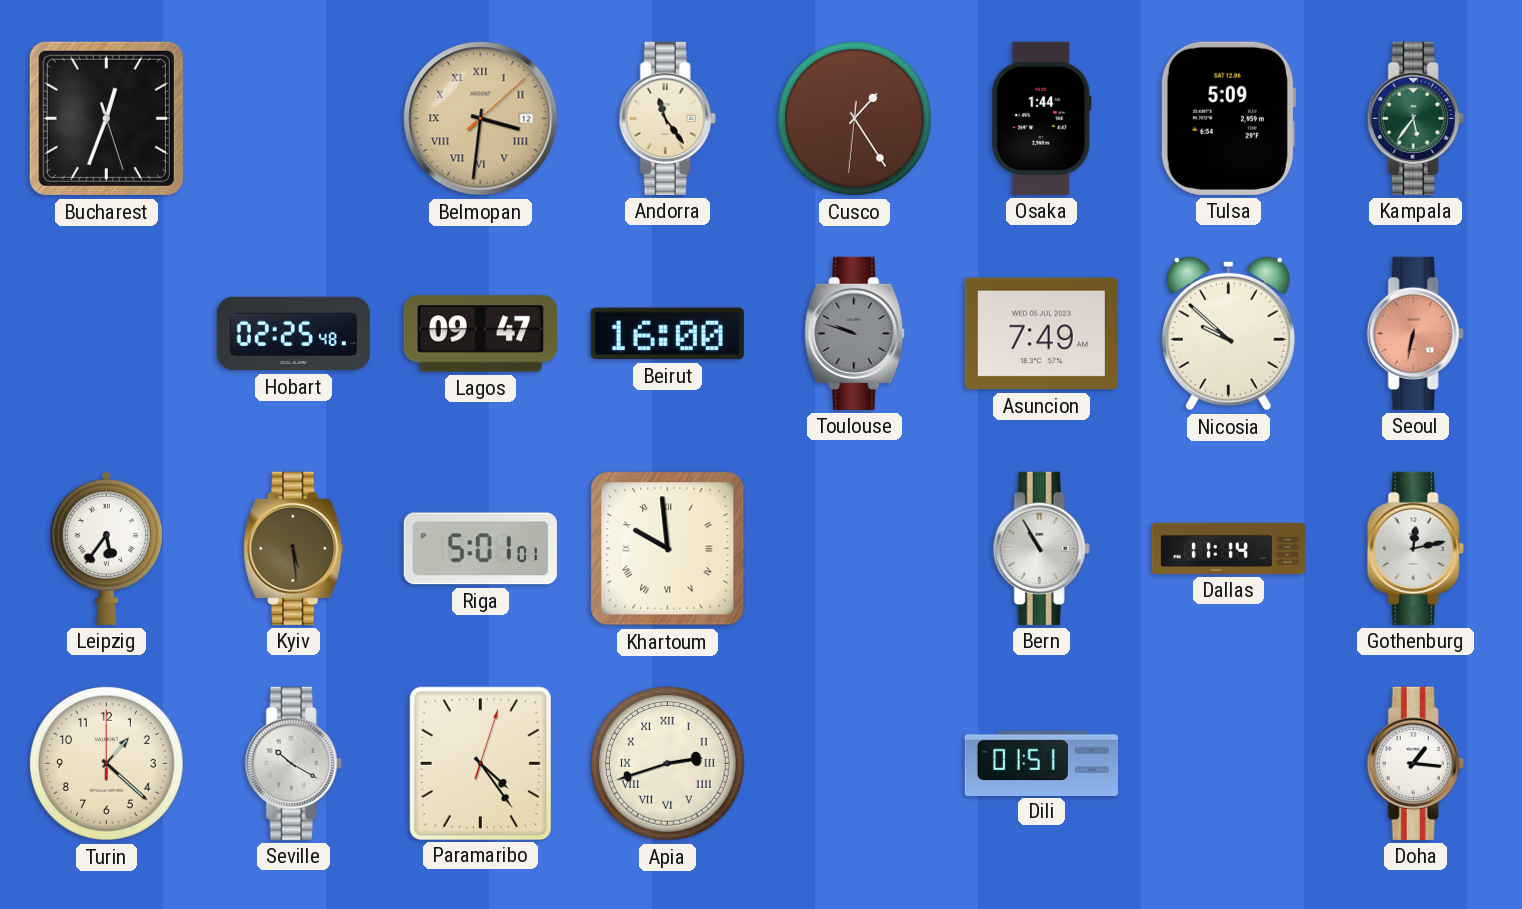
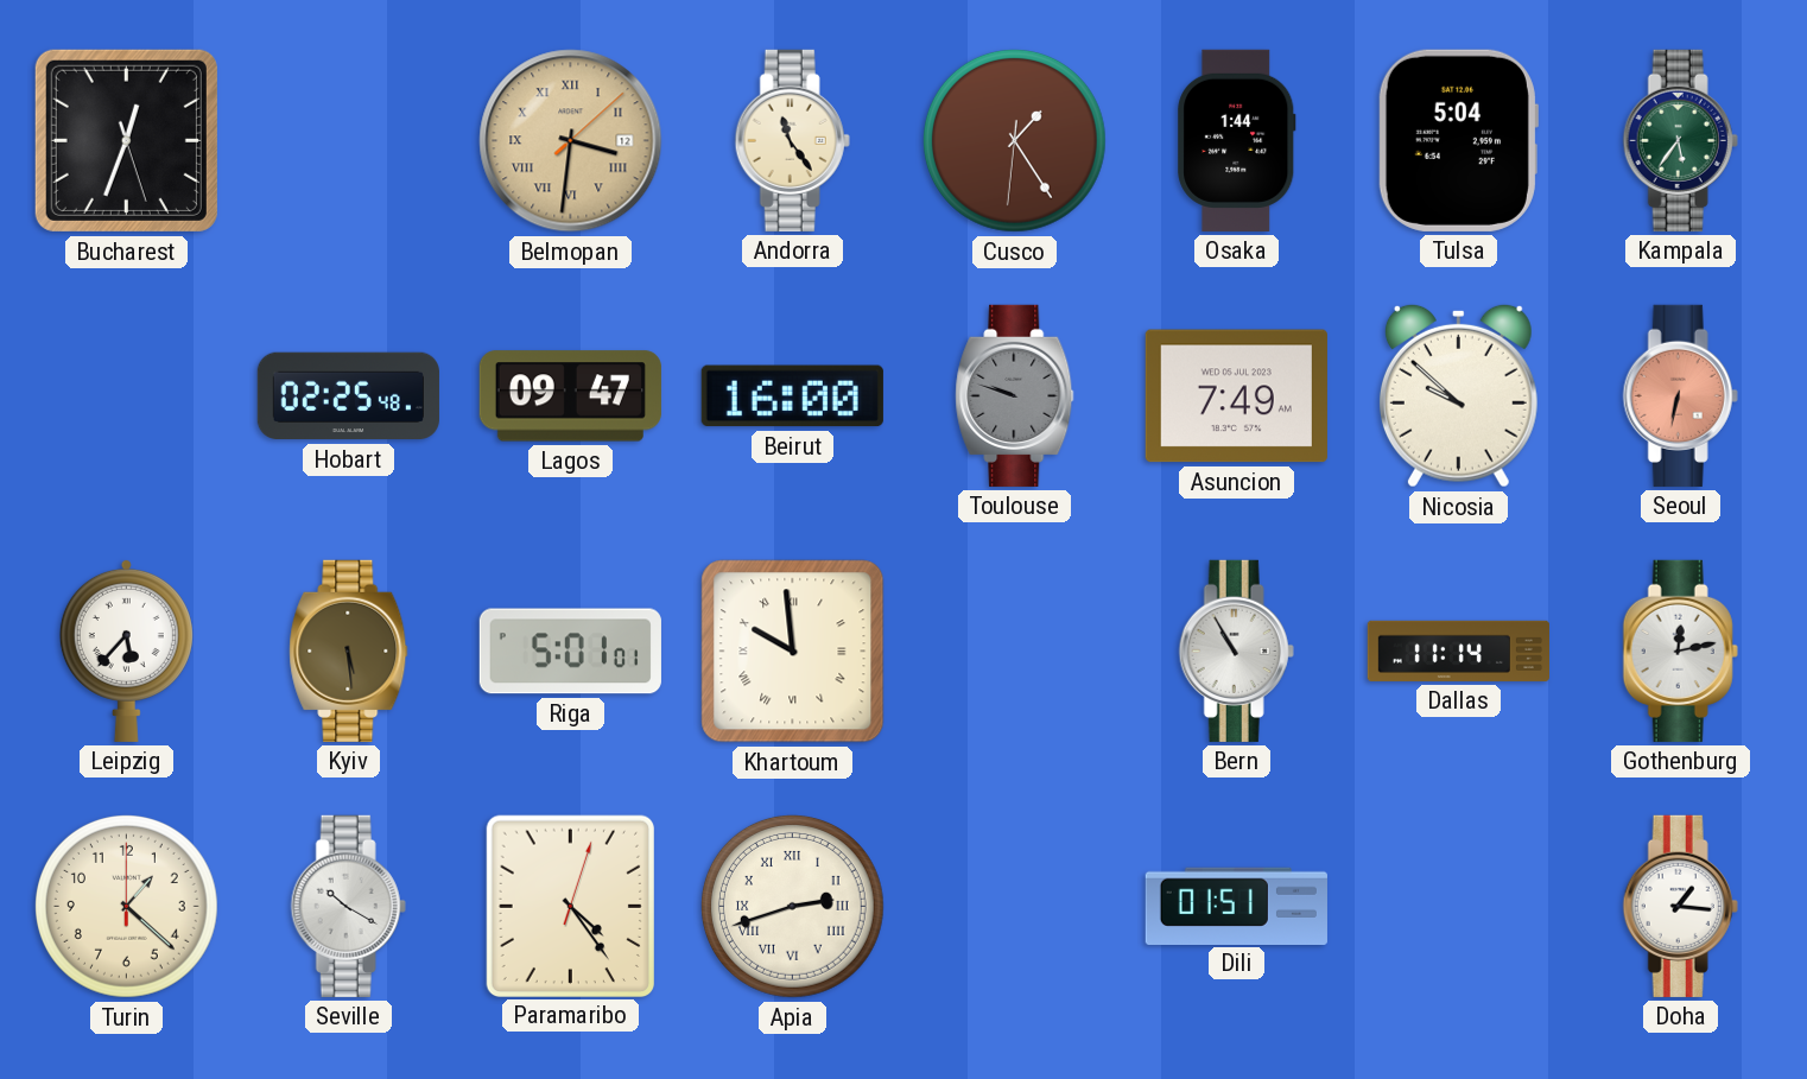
Tulsa: 5:09 -> 5:04 (1458, 140)
Leipzig: 5:36 -> 5:37 (126, 650)
